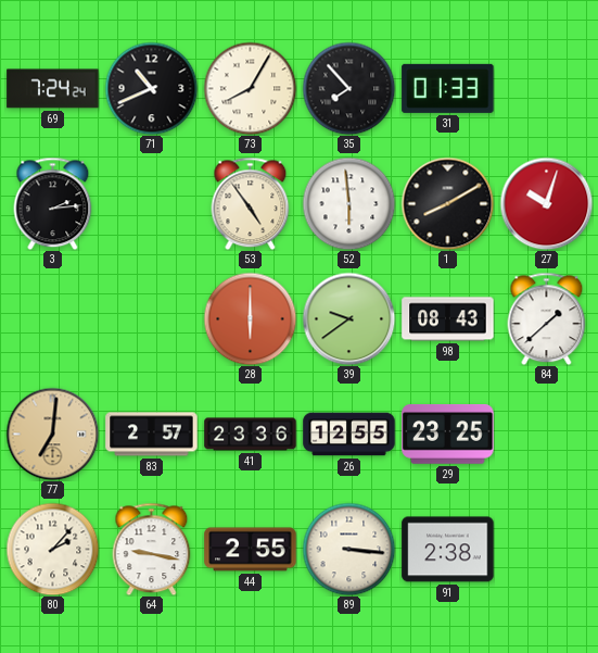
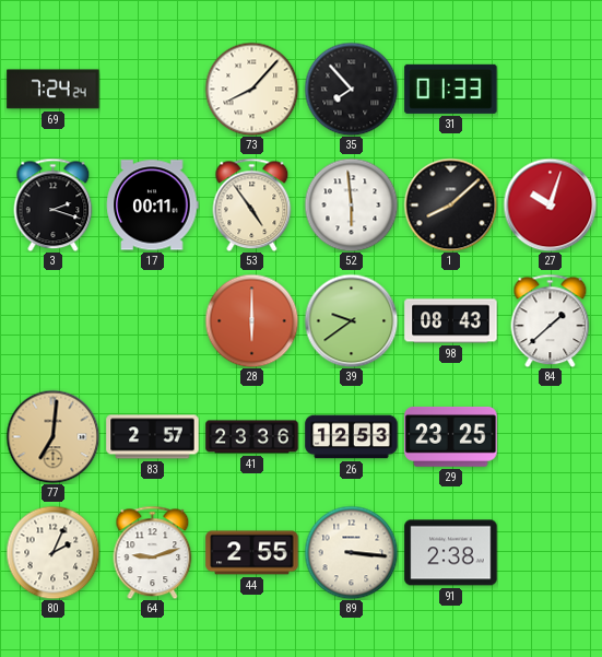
71: 10:41 -> none (151, 88)
73: 8:05 -> 8:07 (251, 89)
3: 2:14 -> 2:18 (54, 204)
17: none -> 00:11 (153, 206)
1: 8:10 -> 8:08 (450, 204)
26: 12:55 -> 12:53 (352, 437)
80: 2:07 -> 2:04 (52, 552)
64: 9:17 -> 9:12 (153, 552)
